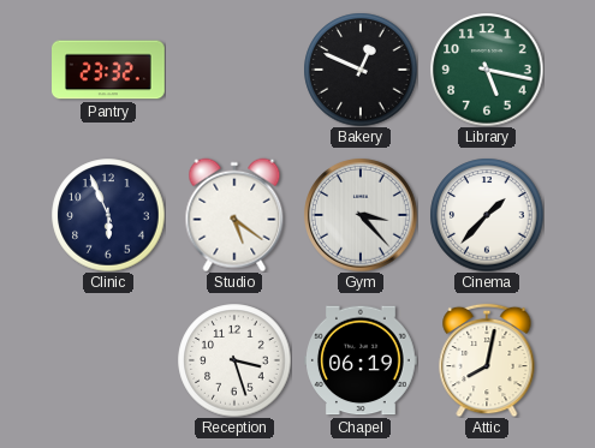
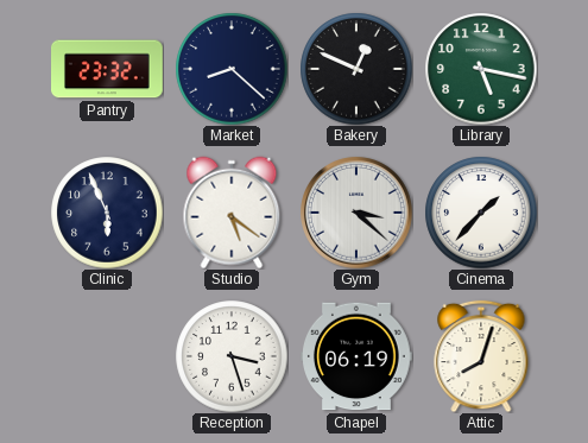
Market: none -> 8:22 (232, 69)
Gym: 3:23 -> 3:22 (356, 213)
Attic: 8:02 -> 8:03 (481, 356)
